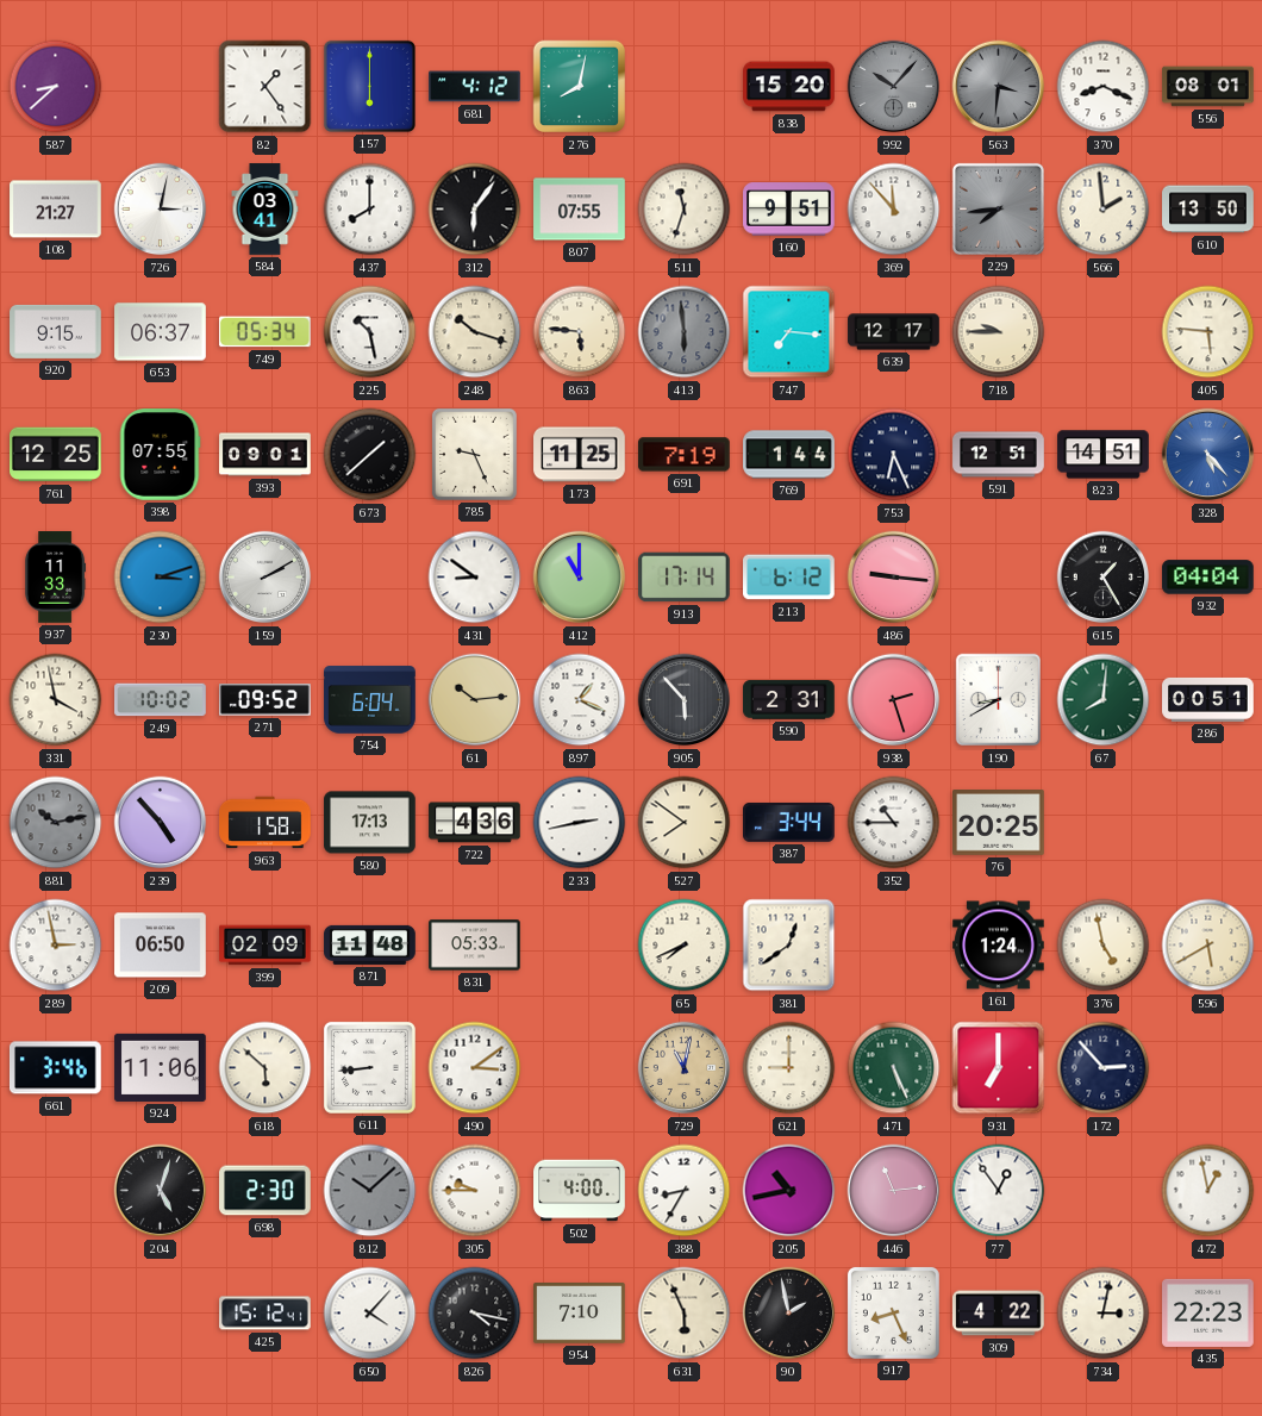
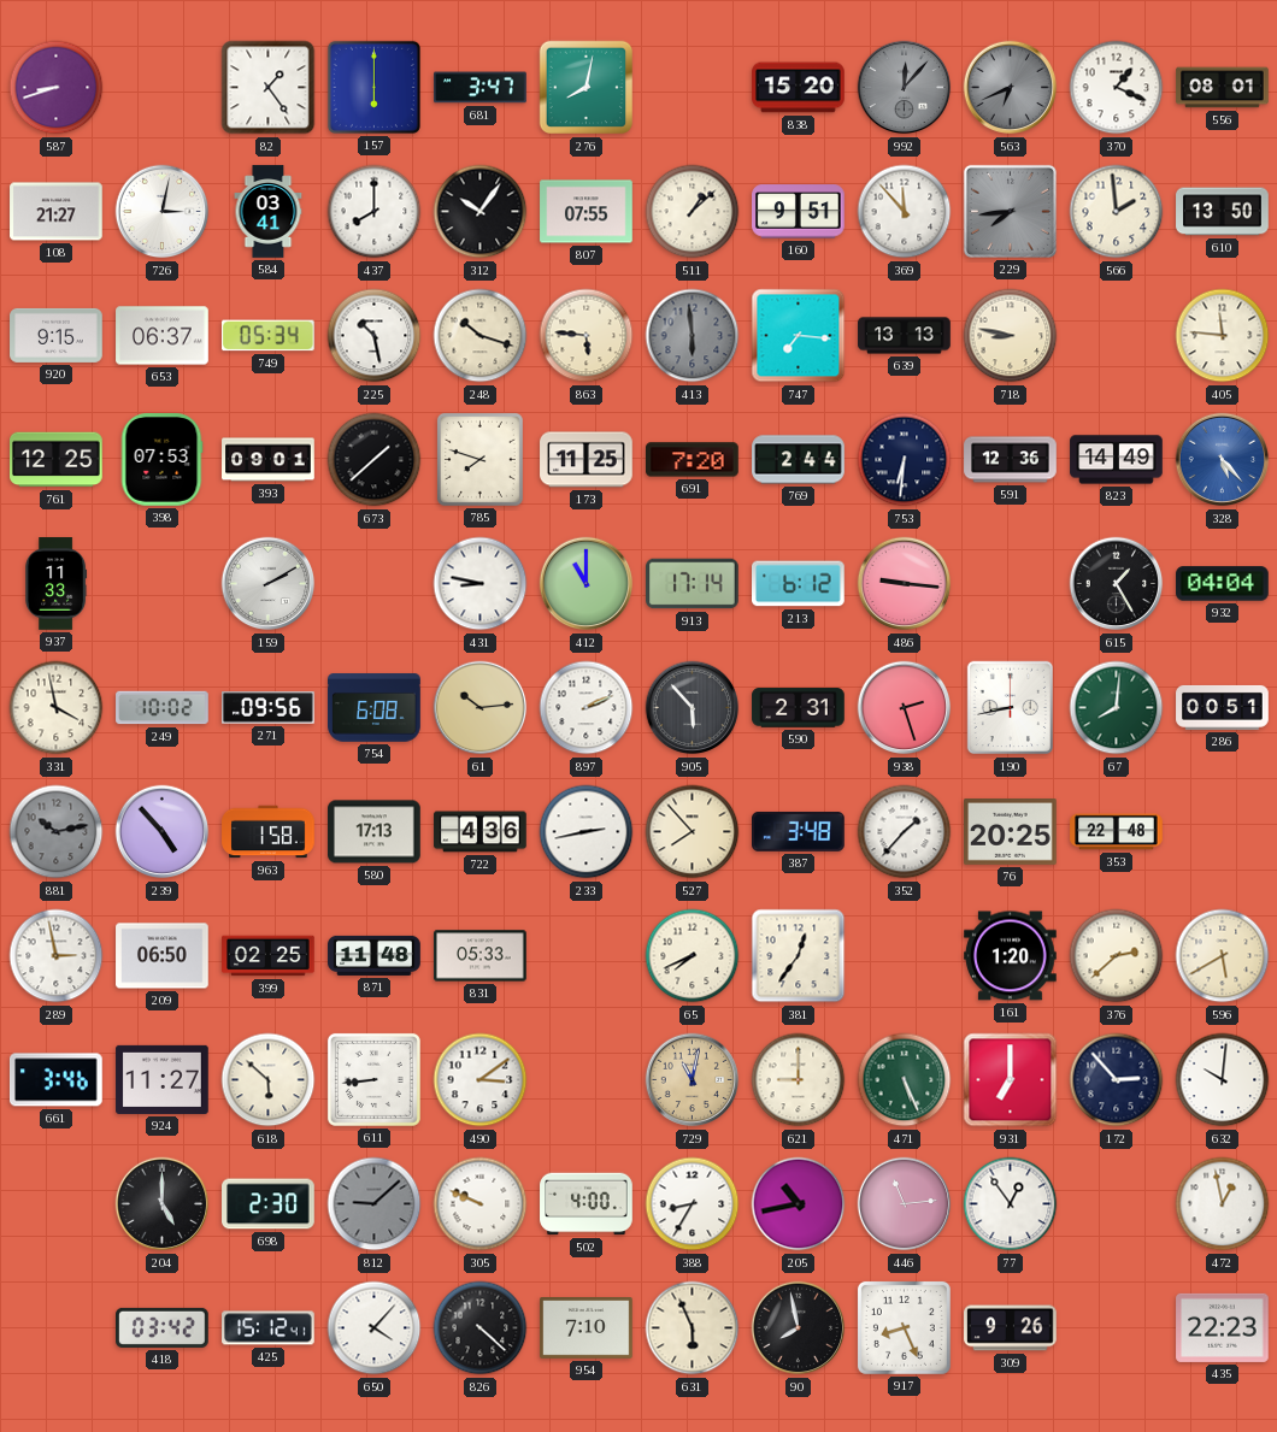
587: 8:38 -> 8:42 (57, 88)
681: 4:12 -> 3:47 (481, 88)
992: 10:07 -> 12:07 (905, 88)
563: 3:31 -> 6:41 (1011, 88)
370: 8:19 -> 1:19 (1117, 88)
312: 6:06 -> 10:06 (481, 212)
511: 11:33 -> 1:08 (693, 212)
639: 12:17 -> 13:13 (905, 336)
718: 9:45 -> 8:47 (1011, 336)
405: 5:46 -> 11:46 (1223, 336)
398: 07:55 -> 07:53 (161, 460)
785: 9:26 -> 7:48 (479, 459)
691: 7:19 -> 7:20 (693, 460)
769: 1:44 -> 2:44 (799, 460)
753: 6:26 -> 6:31 (905, 460)
591: 12:51 -> 12:36 (1011, 460)
823: 14:51 -> 14:49 (1117, 460)
230: 3:12 -> none (161, 578)
431: 8:51 -> 8:47 (481, 584)
271: 09:52 -> 09:56 (269, 708)
754: 6:04 -> 6:08 (375, 708)
897: 1:19 -> 2:11 (587, 708)
190: 8:40 -> 8:43 (1010, 708)
527: 7:51 -> 7:53 (693, 832)
387: 3:44 -> 3:48 (799, 831)
352: 10:45 -> 1:37 (905, 832)
353: none -> 22:48 (1117, 832)
399: 02:09 -> 02:25 (269, 956)
381: 12:39 -> 12:36 (799, 956)
161: 1:24 -> 1:20 (1011, 956)
376: 4:58 -> 2:38 (1117, 956)
924: 11:06 -> 11:27 (163, 1079)
632: none -> 10:01 (1223, 1080)
204: 5:03 -> 5:00 (163, 1204)
812: 10:08 -> 9:08 (375, 1204)
305: 9:45 -> 9:49 (481, 1204)
418: none -> 03:42 (163, 1327)
826: 4:17 -> 4:22 (481, 1328)
90: 1:58 -> 7:58 (799, 1328)
309: 4:22 -> 9:26 (1011, 1328)
734: 3:02 -> none (1104, 1314)
